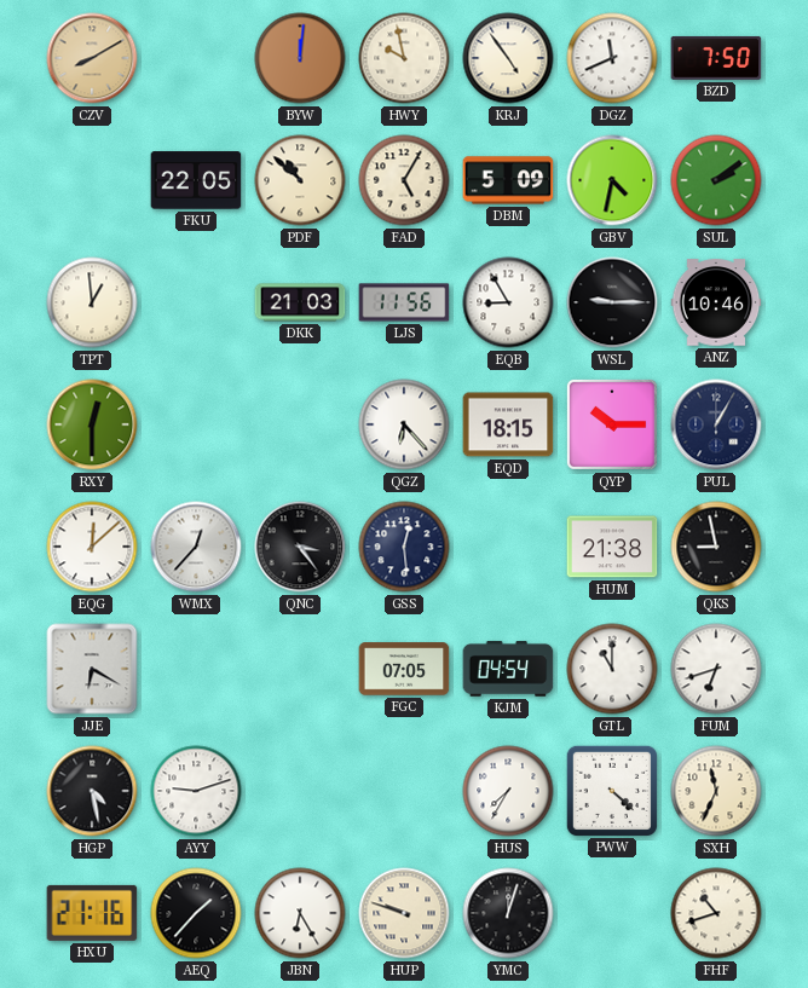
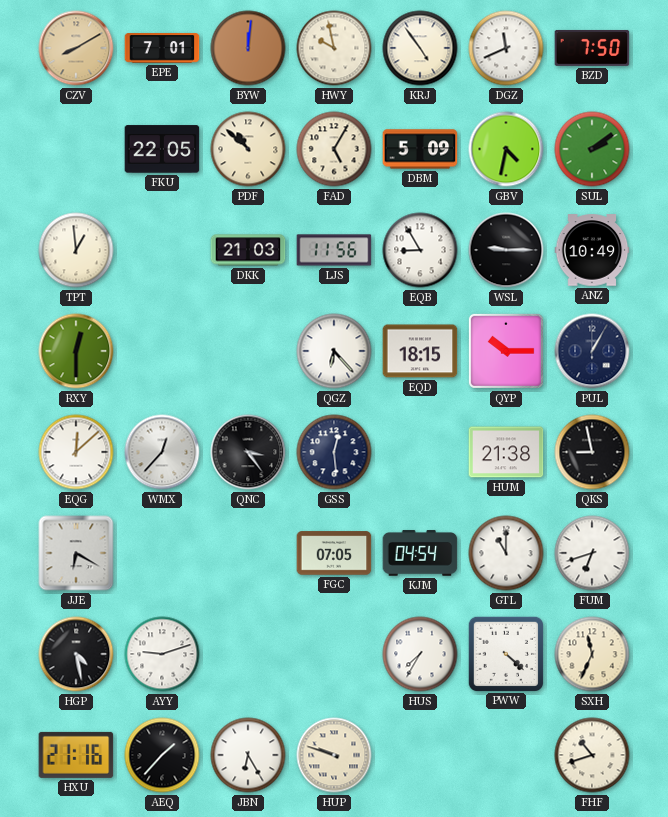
EPE: none -> 7:01 (162, 48)
ANZ: 10:46 -> 10:49 (592, 250)
YMC: 12:03 -> none (508, 913)
